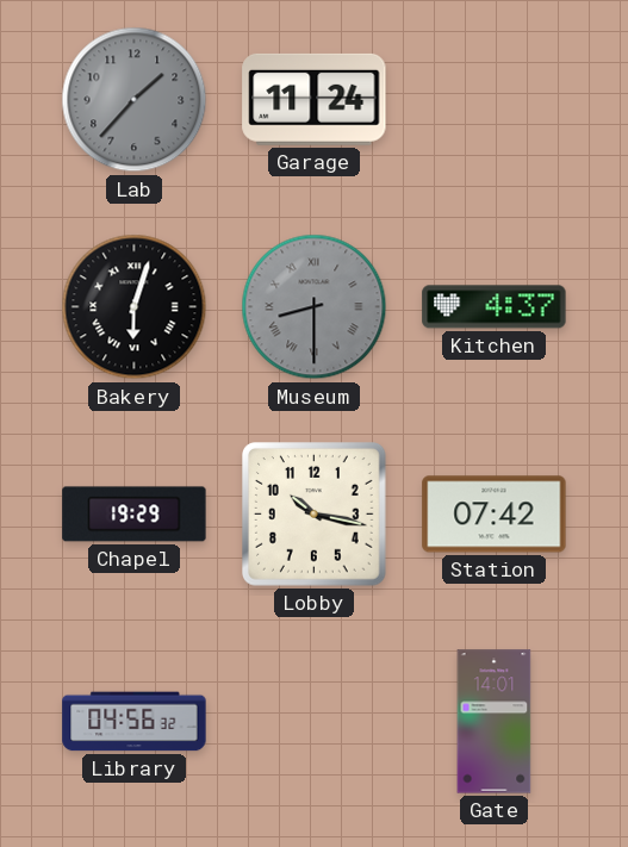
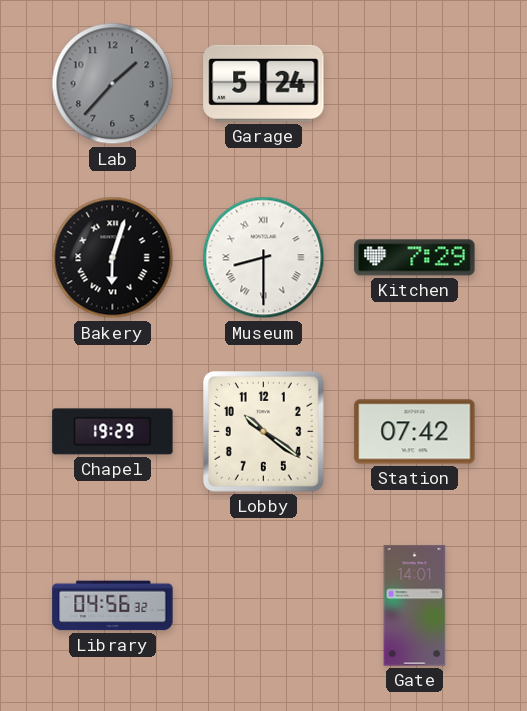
Garage: 11:24 -> 5:24 (264, 83)
Museum dial: grey -> white (264, 258)
Kitchen: 4:37 -> 7:29 (415, 258)
Lobby: 10:17 -> 10:21 (264, 432)
